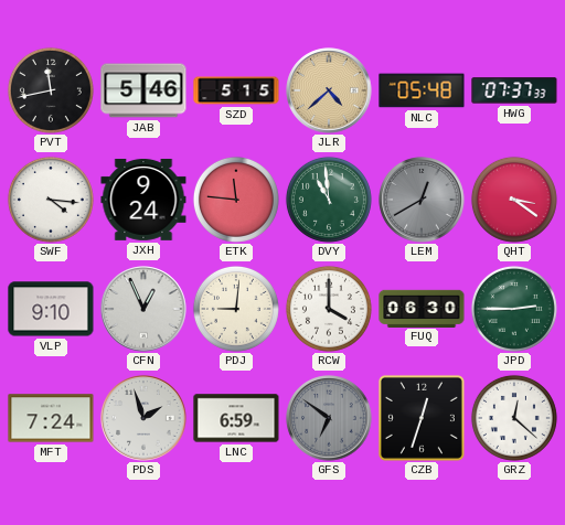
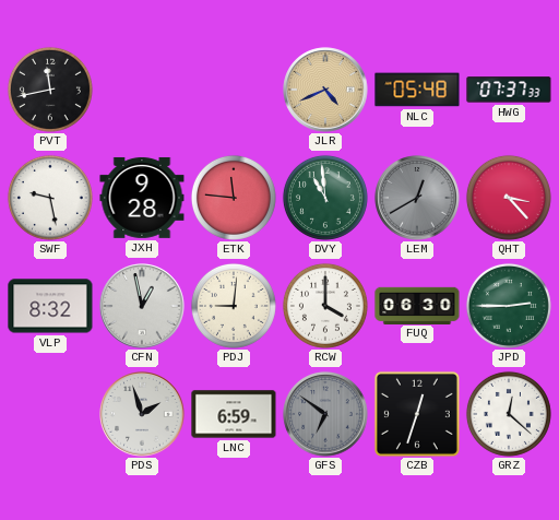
JAB: 5:46 -> none (143, 90)
SZD: 5:15 -> none (236, 90)
JLR: 4:38 -> 4:41 (325, 90)
SWF: 4:16 -> 9:28 (50, 198)
JXH: 9:24 -> 9:28 (142, 198)
QHT: 3:21 -> 3:23 (509, 198)
VLP: 9:10 -> 8:32 (50, 306)
CFN: 12:56 -> 12:58 (142, 306)
MFT: 7:24 -> none (51, 418)
